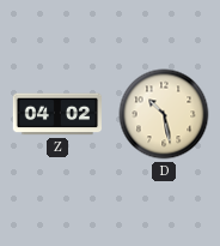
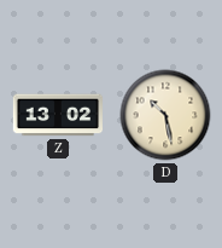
Z: 04:02 -> 13:02 (58, 115)
